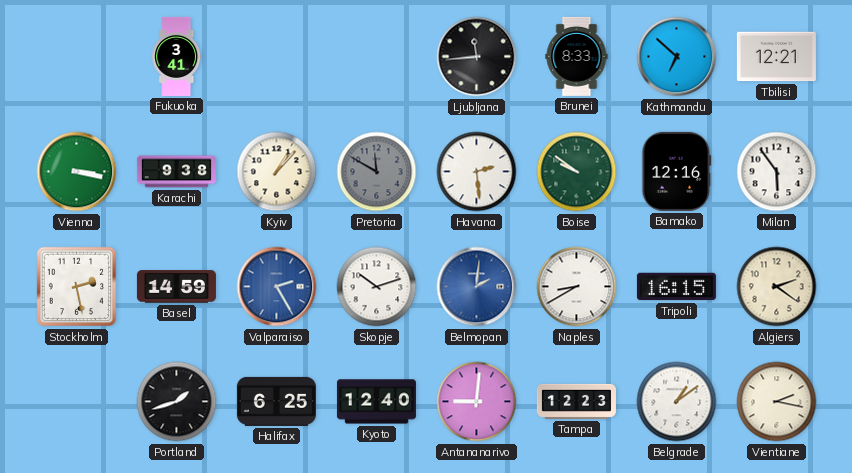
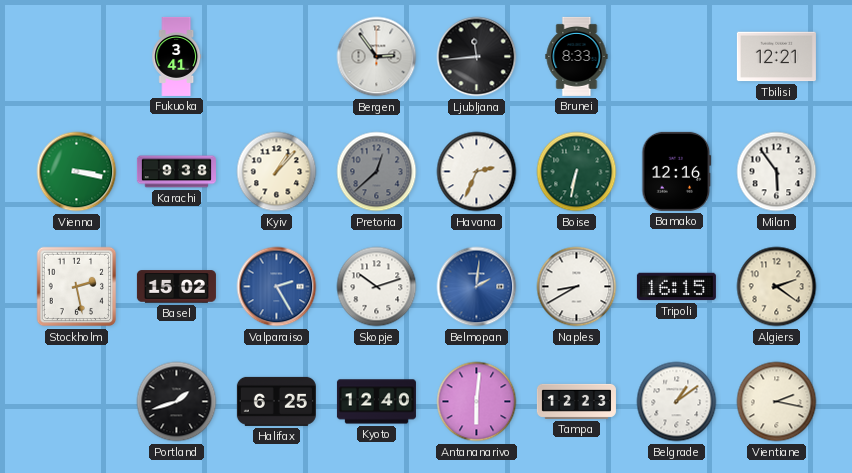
Bergen: none -> 2:54 (377, 57)
Kathmandu: 6:52 -> none (677, 57)
Pretoria: 11:50 -> 12:38 (377, 172)
Havana: 2:29 -> 2:34 (477, 172)
Boise: 9:51 -> 6:32 (577, 172)
Basel: 14:59 -> 15:02 (176, 287)
Antananarivo: 9:01 -> 6:01 (477, 402)
